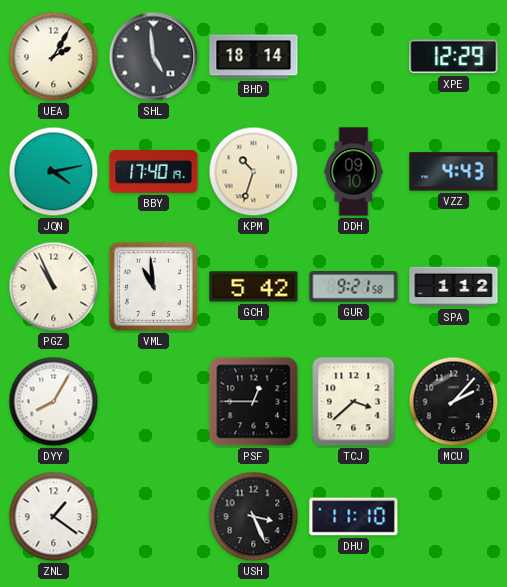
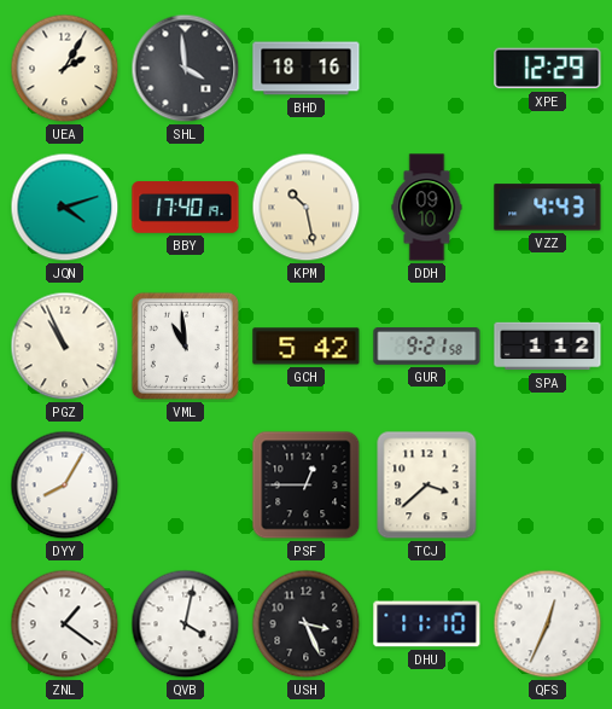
SHL: 4:59 -> 3:59 (186, 69)
BHD: 18:14 -> 18:16 (307, 69)
JQN: 4:13 -> 4:12 (65, 208)
KPM: 10:33 -> 10:28 (307, 208)
MCU: 2:07 -> none (454, 402)
QVB: none -> 4:02 (186, 624)
QFS: none -> 12:34 (548, 624)
